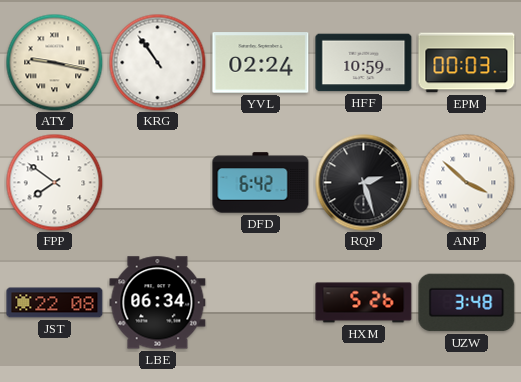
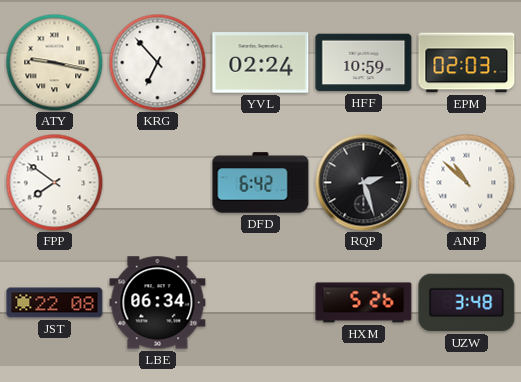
KRG: 10:54 -> 6:53 (157, 62)
EPM: 00:03 -> 02:03 (467, 63)
ANP: 3:52 -> 10:52 (466, 182)
